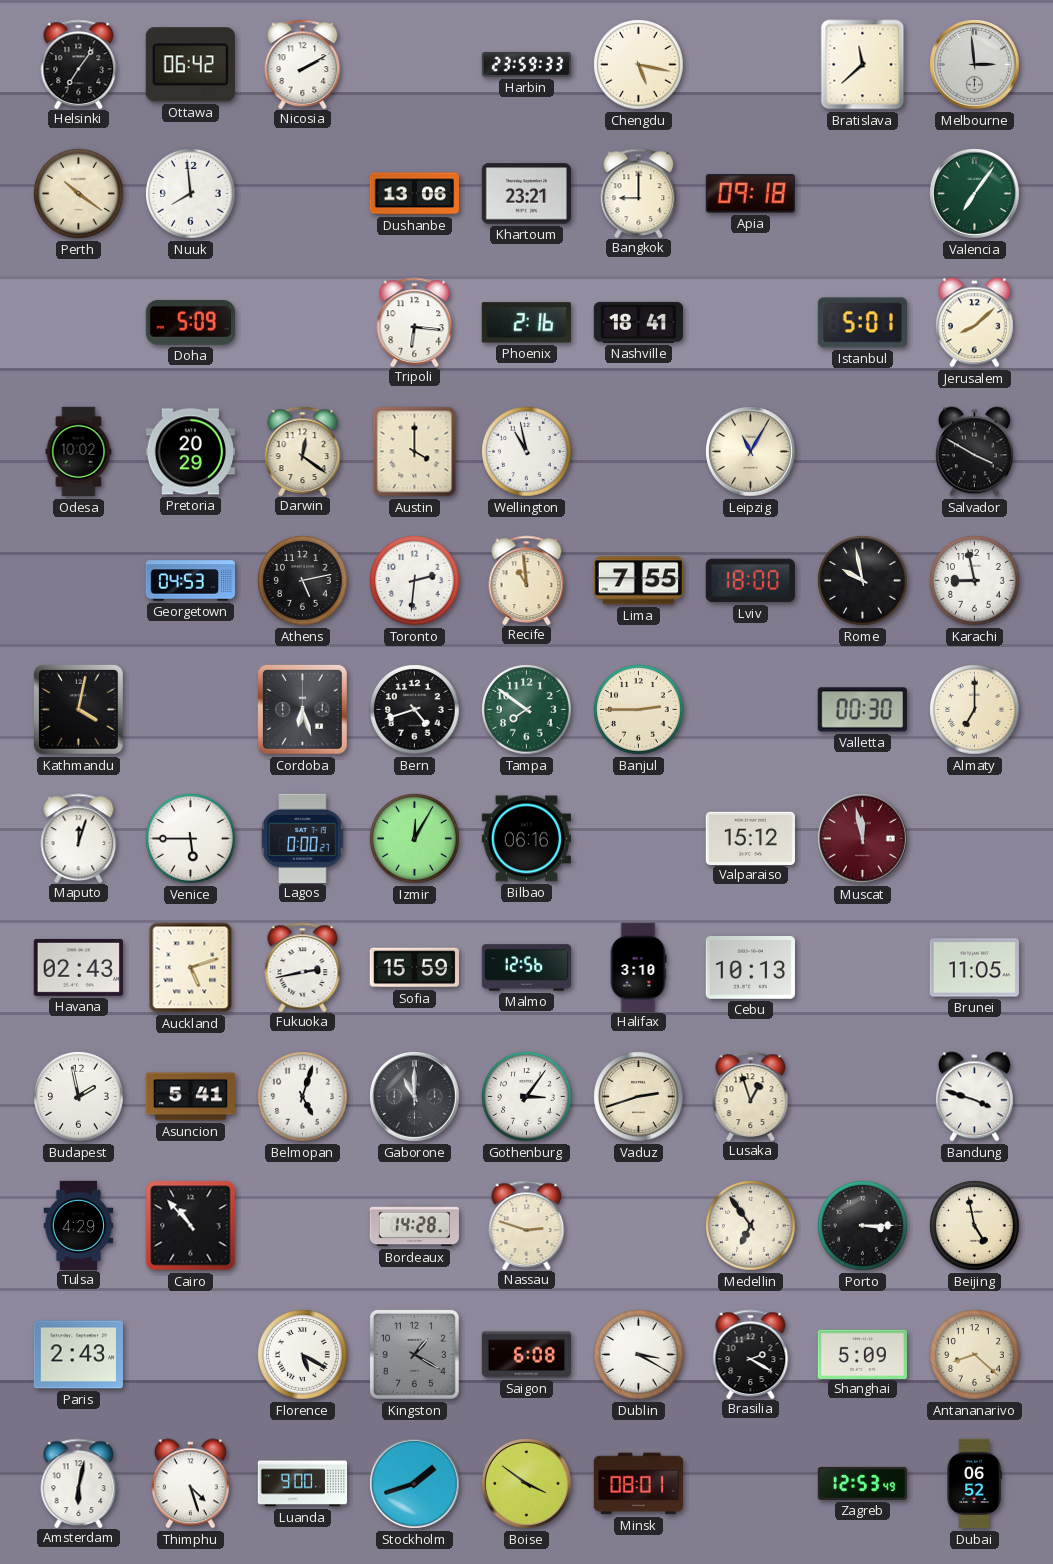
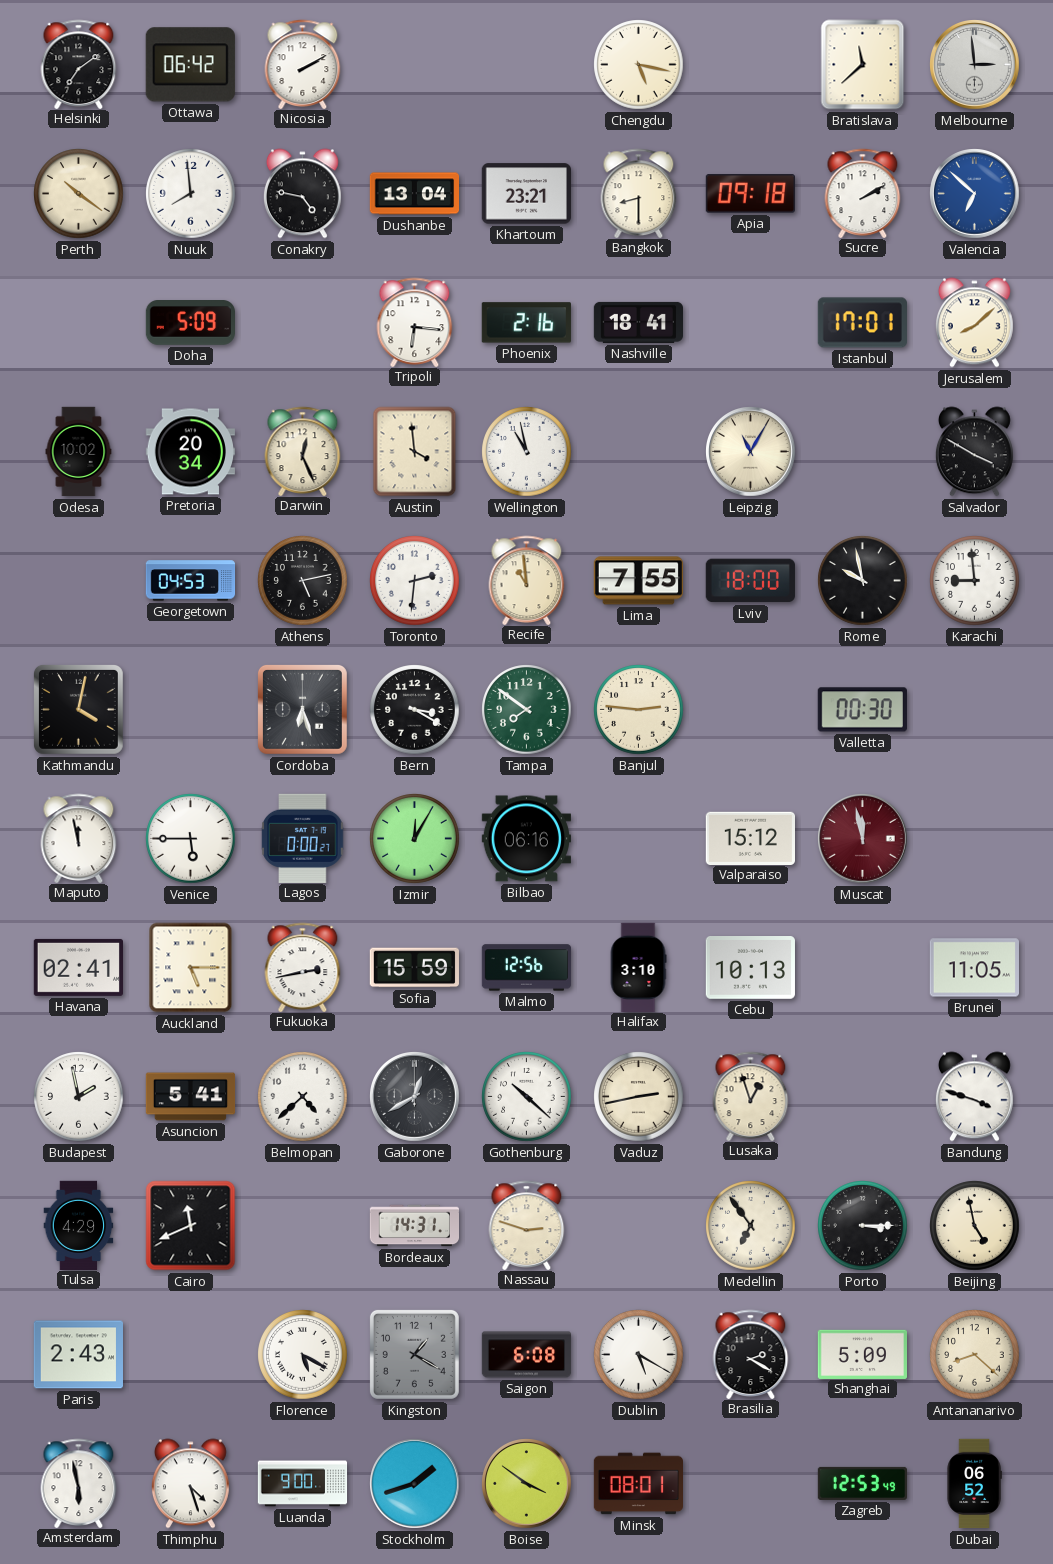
Helsinki: 7:06 -> 7:09 (79, 64)
Harbin: 23:59 -> none (527, 64)
Conakry: none -> 4:47 (302, 194)
Dushanbe: 13:06 -> 13:04 (414, 194)
Bangkok: 9:00 -> 8:30 (639, 193)
Sucre: none -> 2:10 (863, 193)
Valencia: 7:06 -> 6:52 (975, 194)
Valencia dial: green -> blue (975, 194)
Istanbul: 5:01 -> 17:01 (862, 323)
Pretoria: 20:29 -> 20:34 (190, 452)
Darwin: 12:21 -> 12:26 (303, 451)
Austin: 4:00 -> 3:59 (415, 452)
Karachi: 8:58 -> 8:59 (975, 581)
Bern: 4:42 -> 3:20 (415, 710)
Banjul: 2:45 -> 2:46 (639, 710)
Almaty: 7:00 -> none (975, 710)
Maputo: 12:03 -> 11:58 (79, 838)
Havana: 02:43 -> 02:41 (78, 967)
Auckland: 5:12 -> 5:15 (191, 968)
Belmopan: 5:03 -> 4:38 (303, 1097)
Gaborone: 11:00 -> 12:40 (415, 1097)
Gothenburg: 3:06 -> 10:22 (527, 1097)
Vaduz: 2:42 -> 2:43 (639, 1097)
Cairo: 10:53 -> 11:41 (191, 1226)
Bordeaux: 14:28 -> 14:31 (414, 1226)
Dublin: 3:20 -> 5:20 (639, 1355)
Amsterdam: 6:02 -> 5:58 (79, 1483)
